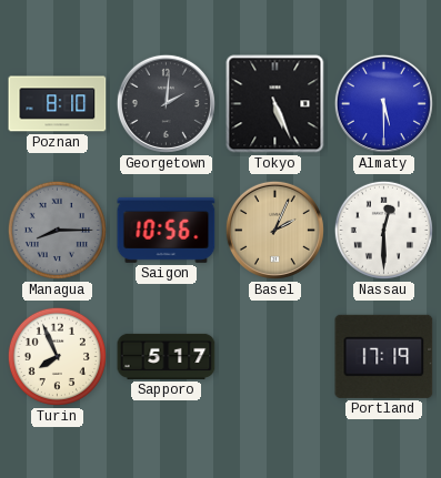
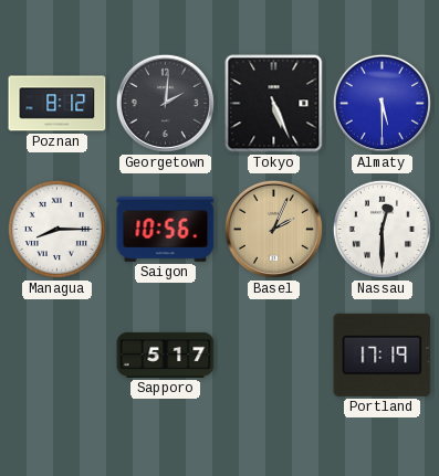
Poznan: 8:10 -> 8:12 (58, 104)
Managua dial: grey -> white (56, 229)
Turin: 7:56 -> none (57, 356)
